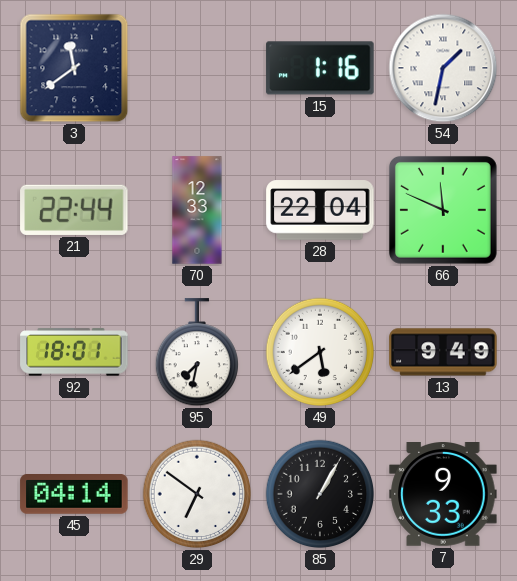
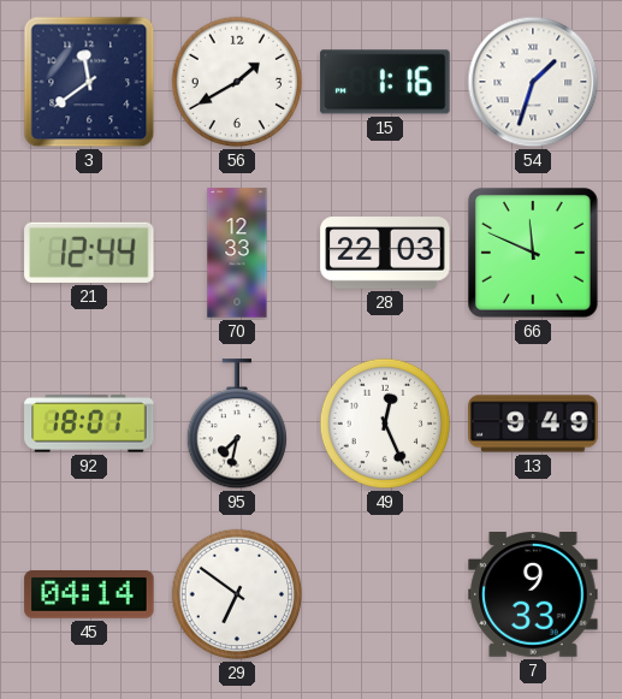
56: none -> 1:40 (237, 82)
54: 1:32 -> 1:33 (533, 82)
21: 22:44 -> 12:44 (89, 253)
28: 22:04 -> 22:03 (385, 253)
49: 5:39 -> 12:26 (385, 423)
85: 1:05 -> none (320, 494)
